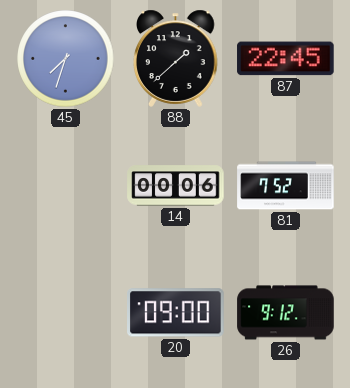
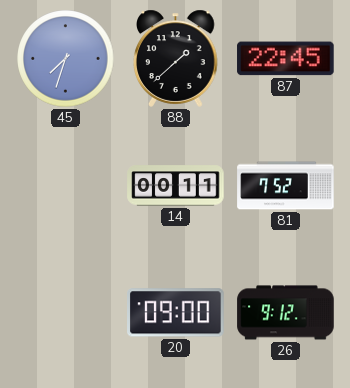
14: 00:06 -> 00:11 (176, 186)
